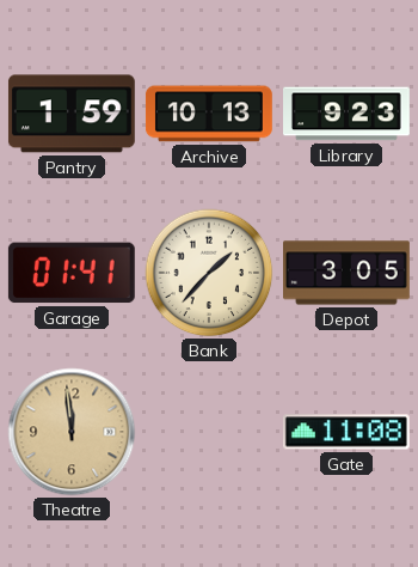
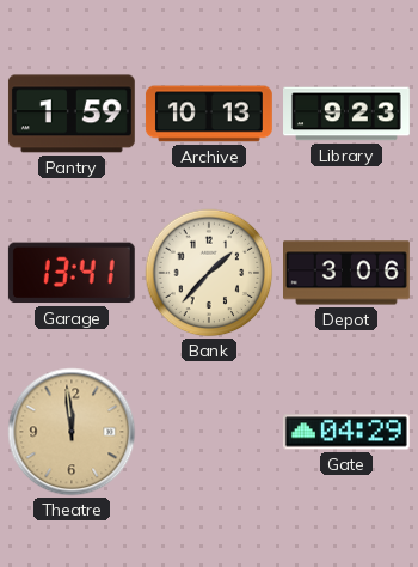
Garage: 01:41 -> 13:41 (72, 273)
Depot: 3:05 -> 3:06 (348, 273)
Gate: 11:08 -> 04:29 (346, 432)
